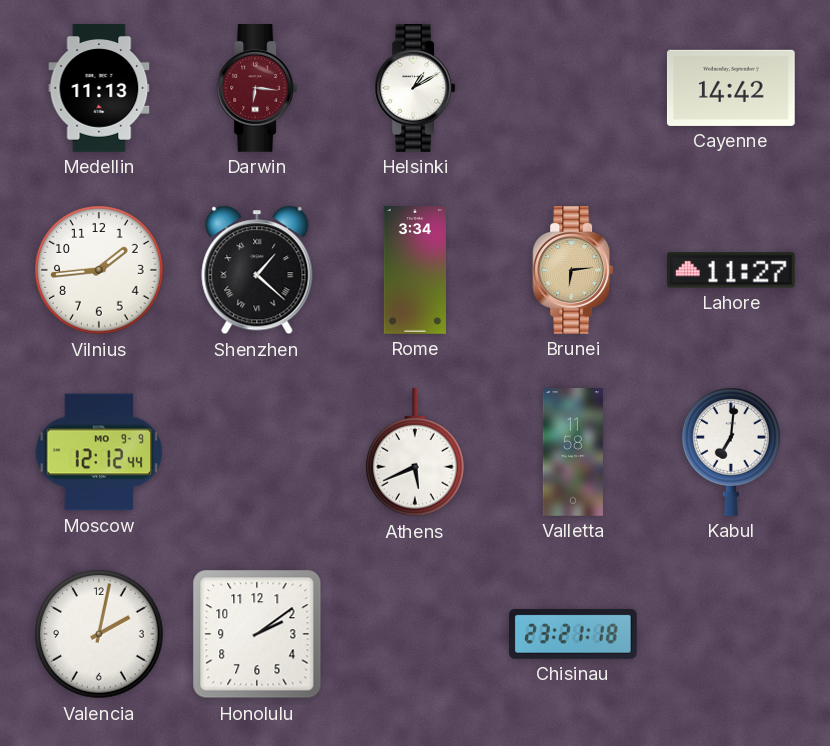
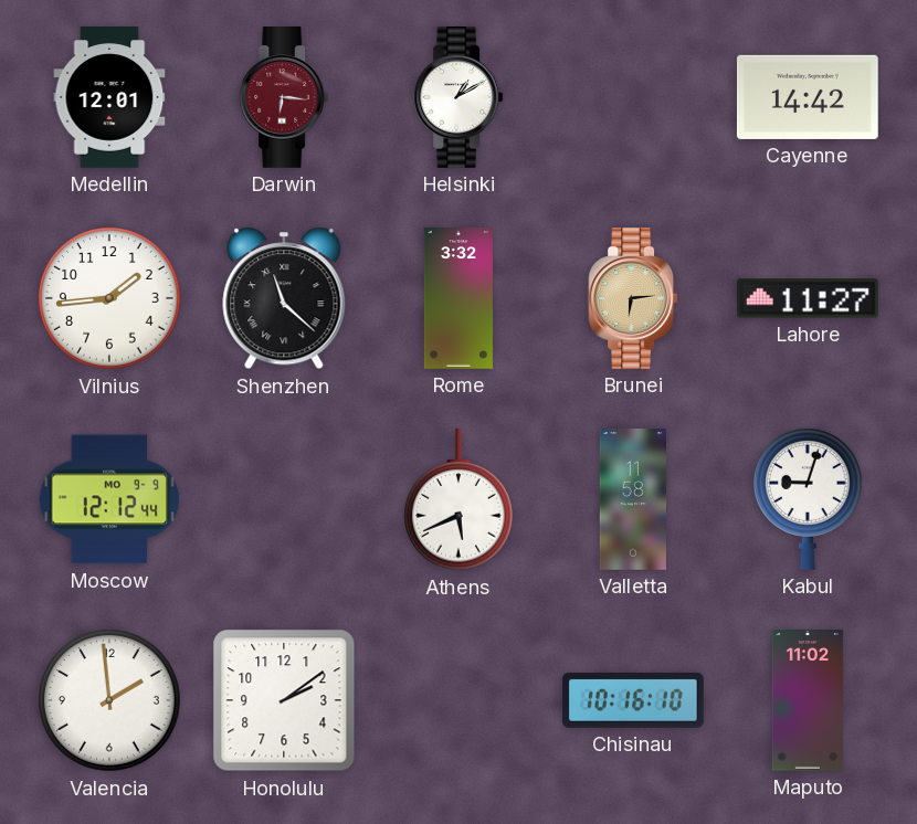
Medellin: 11:13 -> 12:01 (109, 97)
Shenzhen: 1:22 -> 11:22 (284, 298)
Rome: 3:34 -> 3:32 (458, 298)
Kabul: 7:01 -> 9:03 (808, 499)
Valencia: 2:02 -> 1:59 (109, 700)
Chisinau: 23:21 -> 10:16 (633, 700)
Maputo: none -> 11:02 (808, 700)
